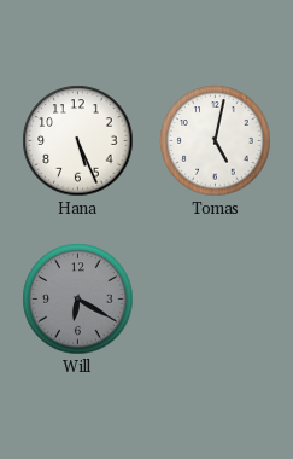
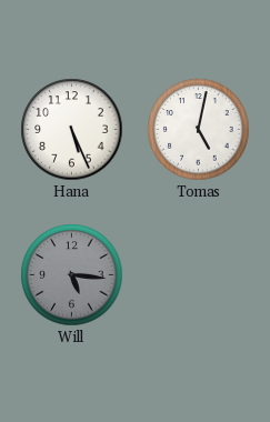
Will: 6:20 -> 5:16 (72, 275)
